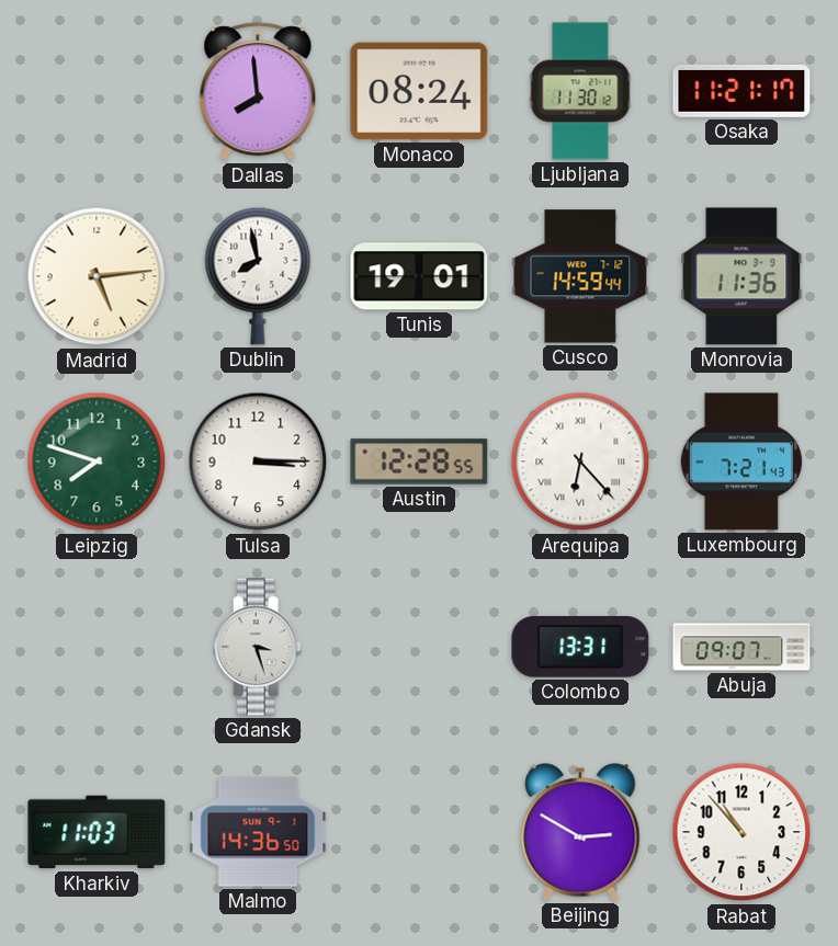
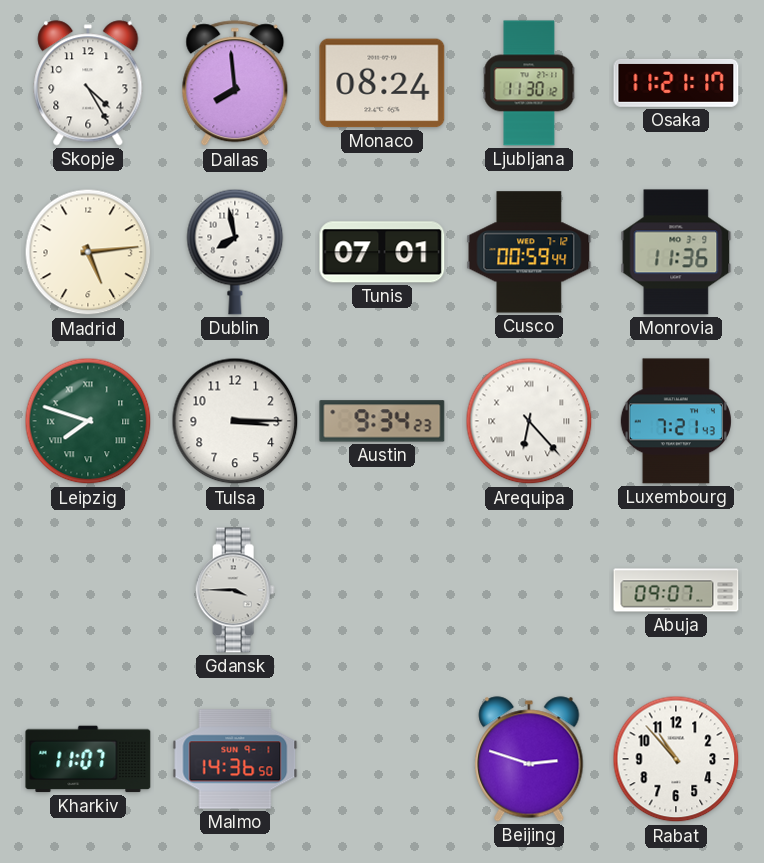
Skopje: none -> 4:25 (88, 83)
Tunis: 19:01 -> 07:01 (382, 252)
Cusco: 14:59 -> 00:59 (529, 252)
Leipzig numerals: Arabic -> Roman (88, 421)
Austin: 12:28 -> 9:34 (382, 421)
Gdansk: 3:27 -> 3:45 (235, 590)
Colombo: 13:31 -> none (580, 647)
Kharkiv: 11:03 -> 11:07 (88, 759)
Beijing: 2:50 -> 2:48 (529, 759)
